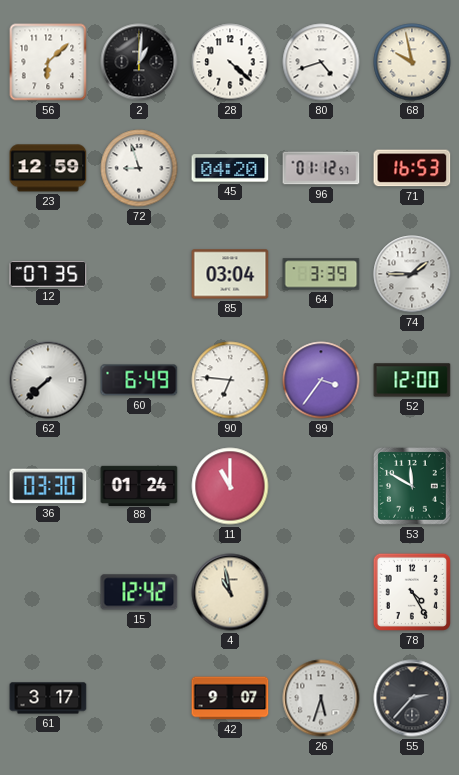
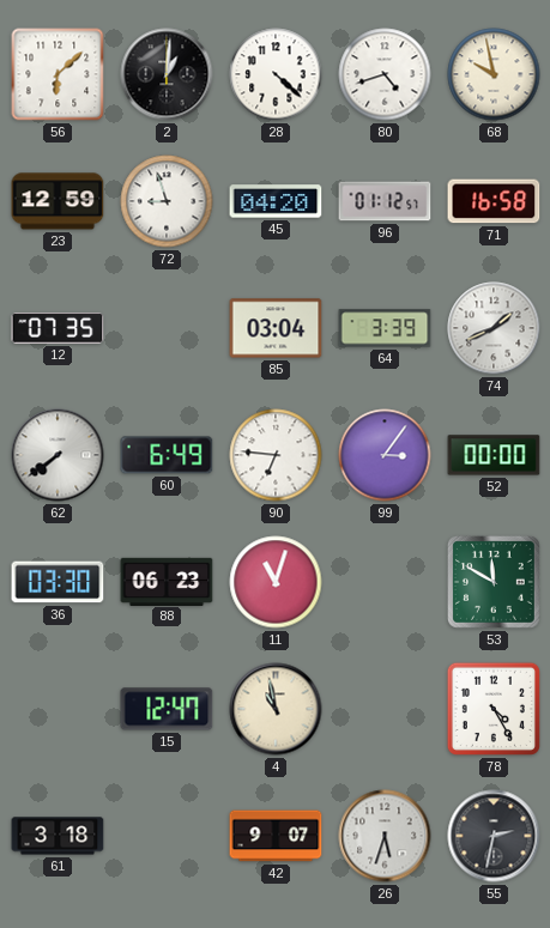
71: 16:53 -> 16:58 (494, 201)
74: 1:45 -> 1:41 (494, 328)
62: 7:38 -> 7:39 (58, 455)
99: 3:36 -> 3:06 (385, 455)
52: 12:00 -> 00:00 (494, 455)
88: 01:24 -> 06:23 (167, 581)
11: 11:00 -> 11:03 (276, 582)
15: 12:42 -> 12:47 (167, 709)
61: 3:17 -> 3:18 (58, 836)
55: 2:37 -> 2:32 (494, 836)
